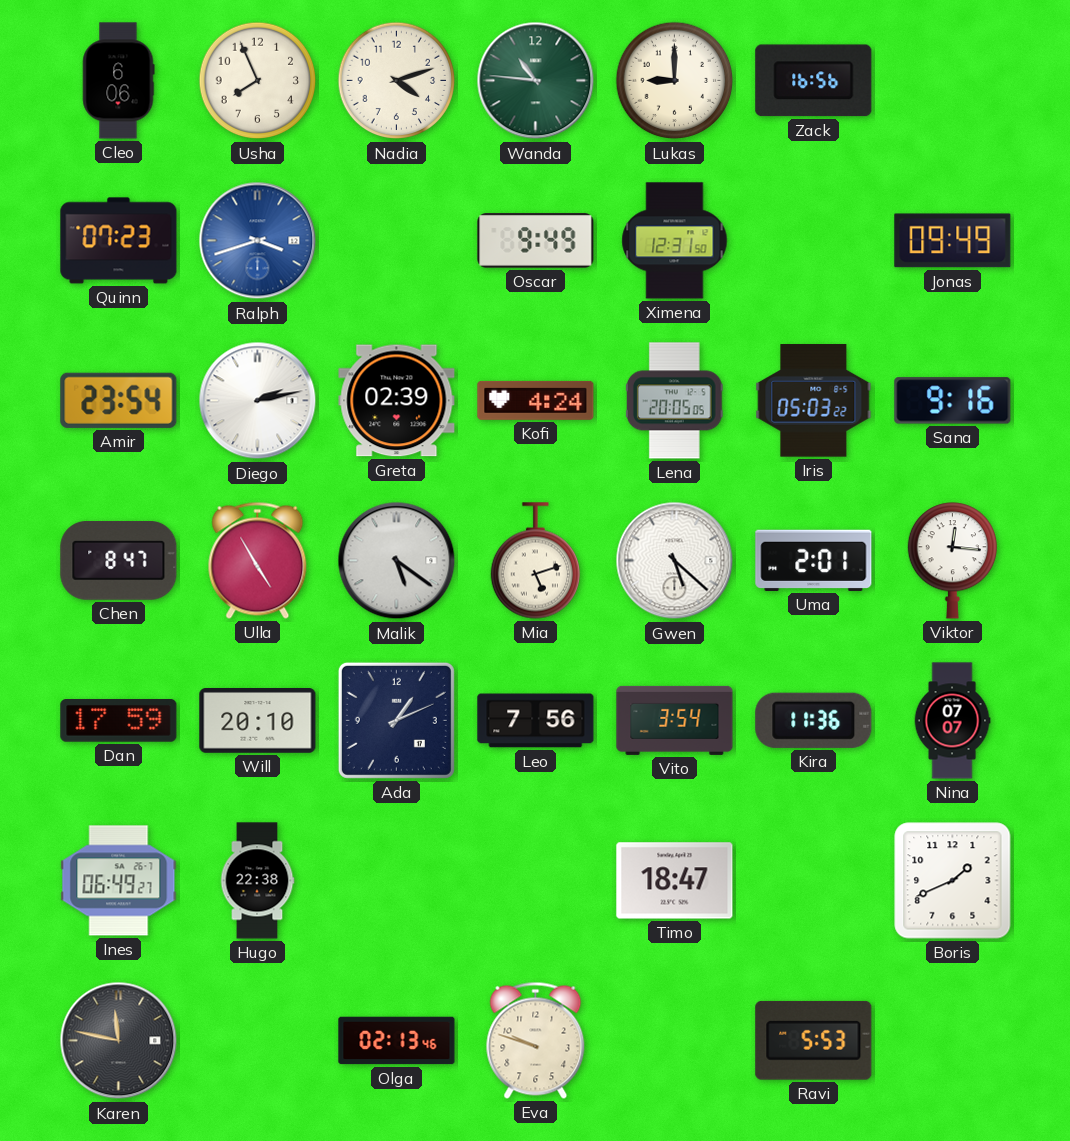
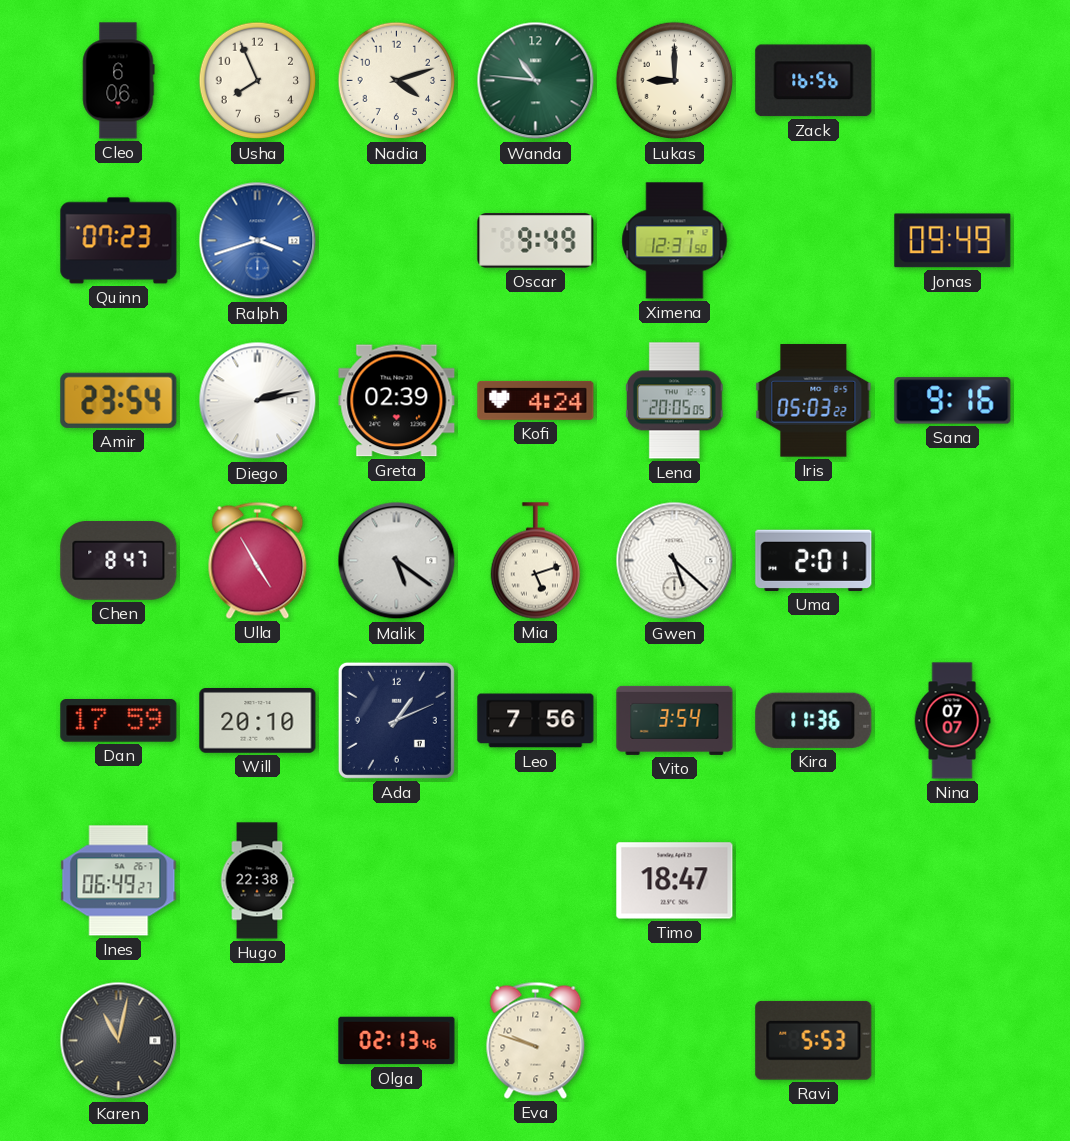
Viktor: 12:16 -> none (952, 561)
Boris: 1:41 -> none (953, 881)
Karen: 11:47 -> 11:02 (119, 1041)
